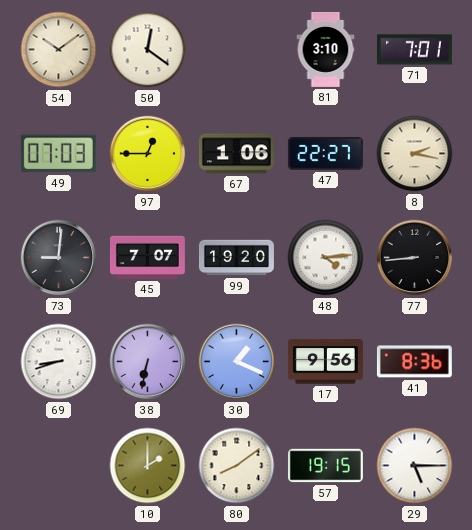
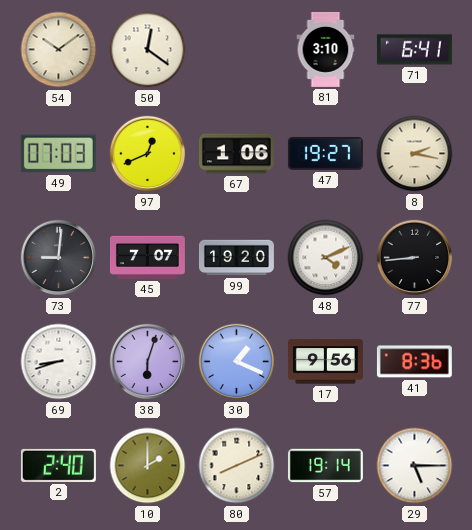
71: 7:01 -> 6:41 (414, 50)
97: 12:45 -> 12:41 (148, 154)
47: 22:27 -> 19:27 (325, 153)
48: 4:14 -> 4:11 (326, 258)
38: 6:32 -> 6:03 (148, 362)
2: none -> 2:40 (58, 465)
80: 8:09 -> 8:11 (237, 466)
57: 19:15 -> 19:14 (325, 466)
